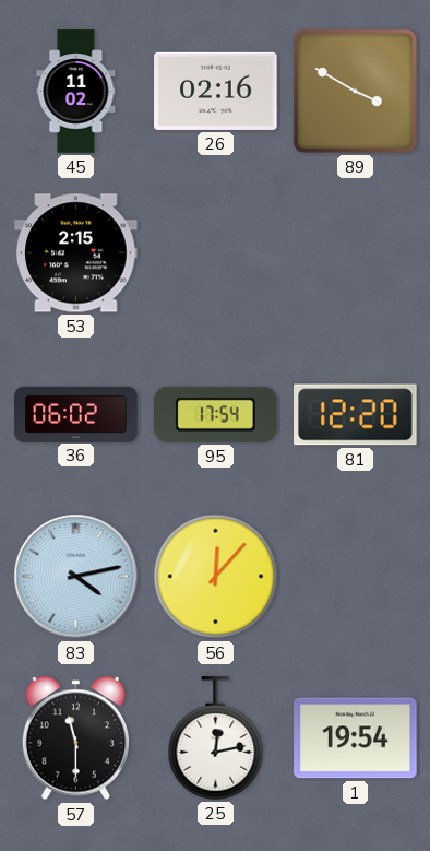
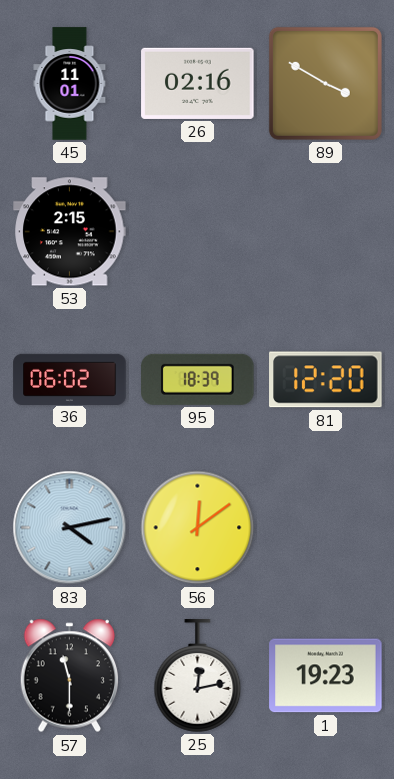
45: 11:02 -> 11:01 (70, 84)
95: 17:54 -> 18:39 (198, 379)
56: 12:07 -> 12:09 (198, 528)
1: 19:54 -> 19:23 (326, 676)
